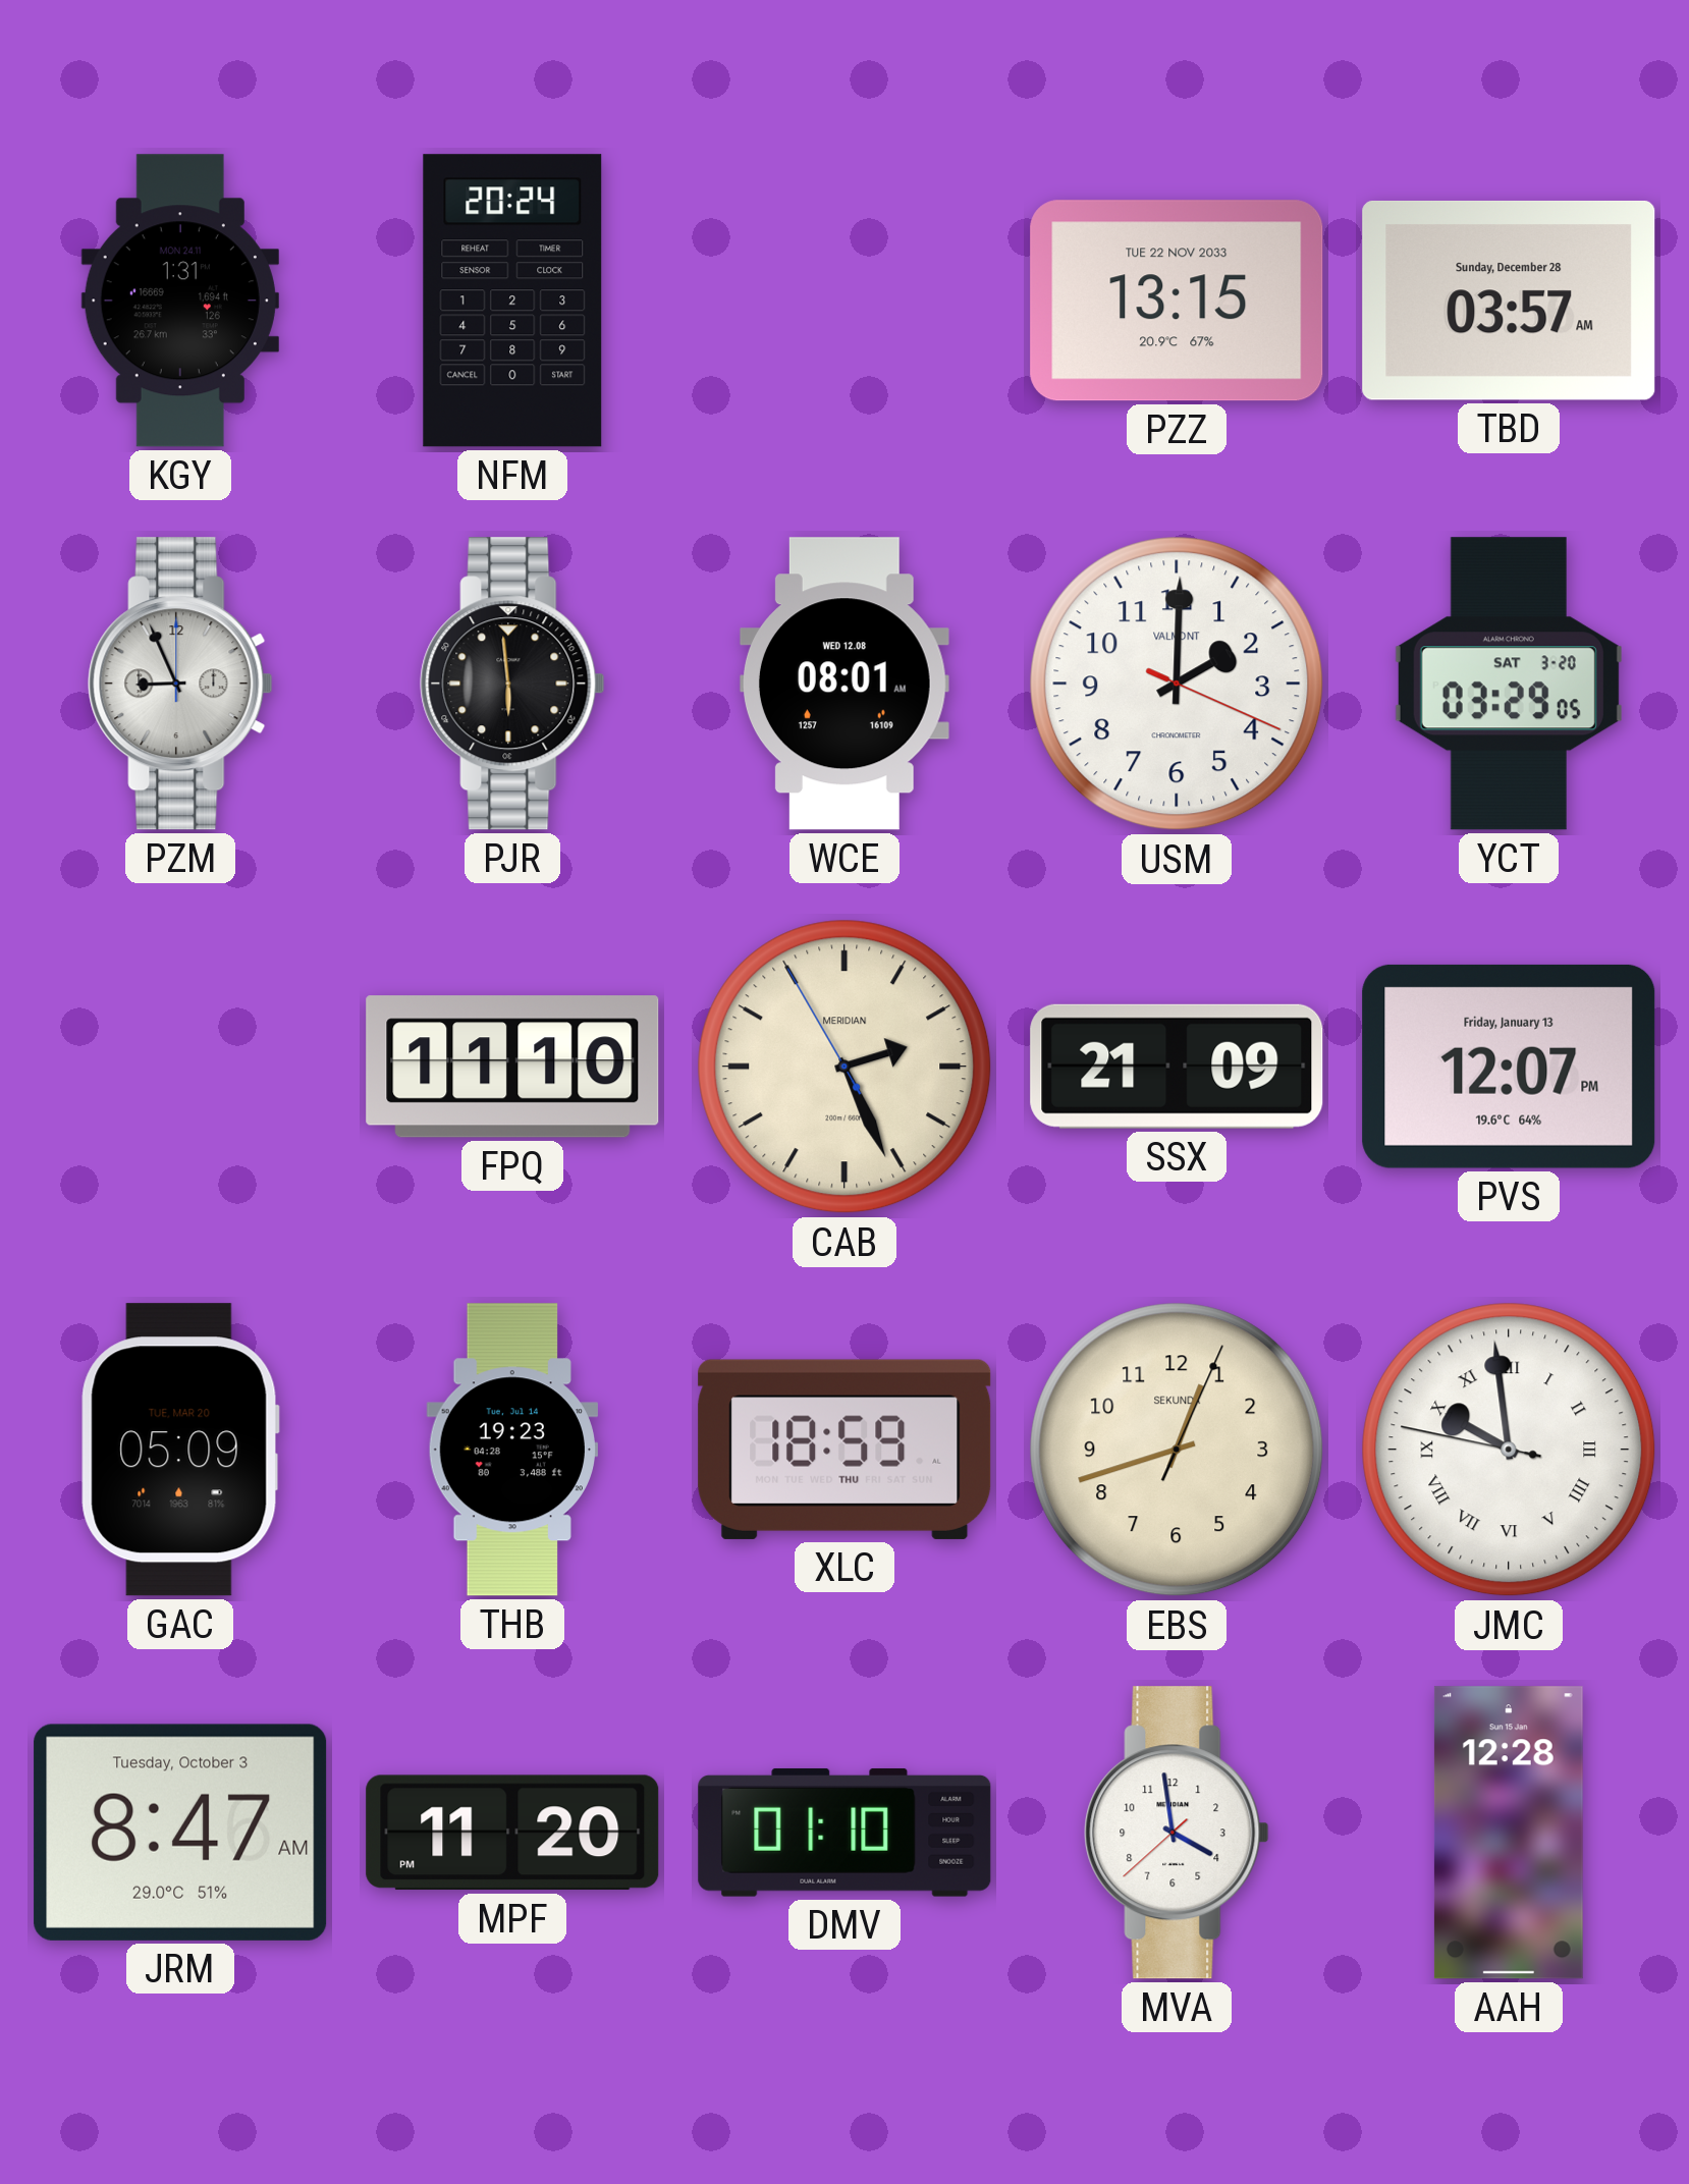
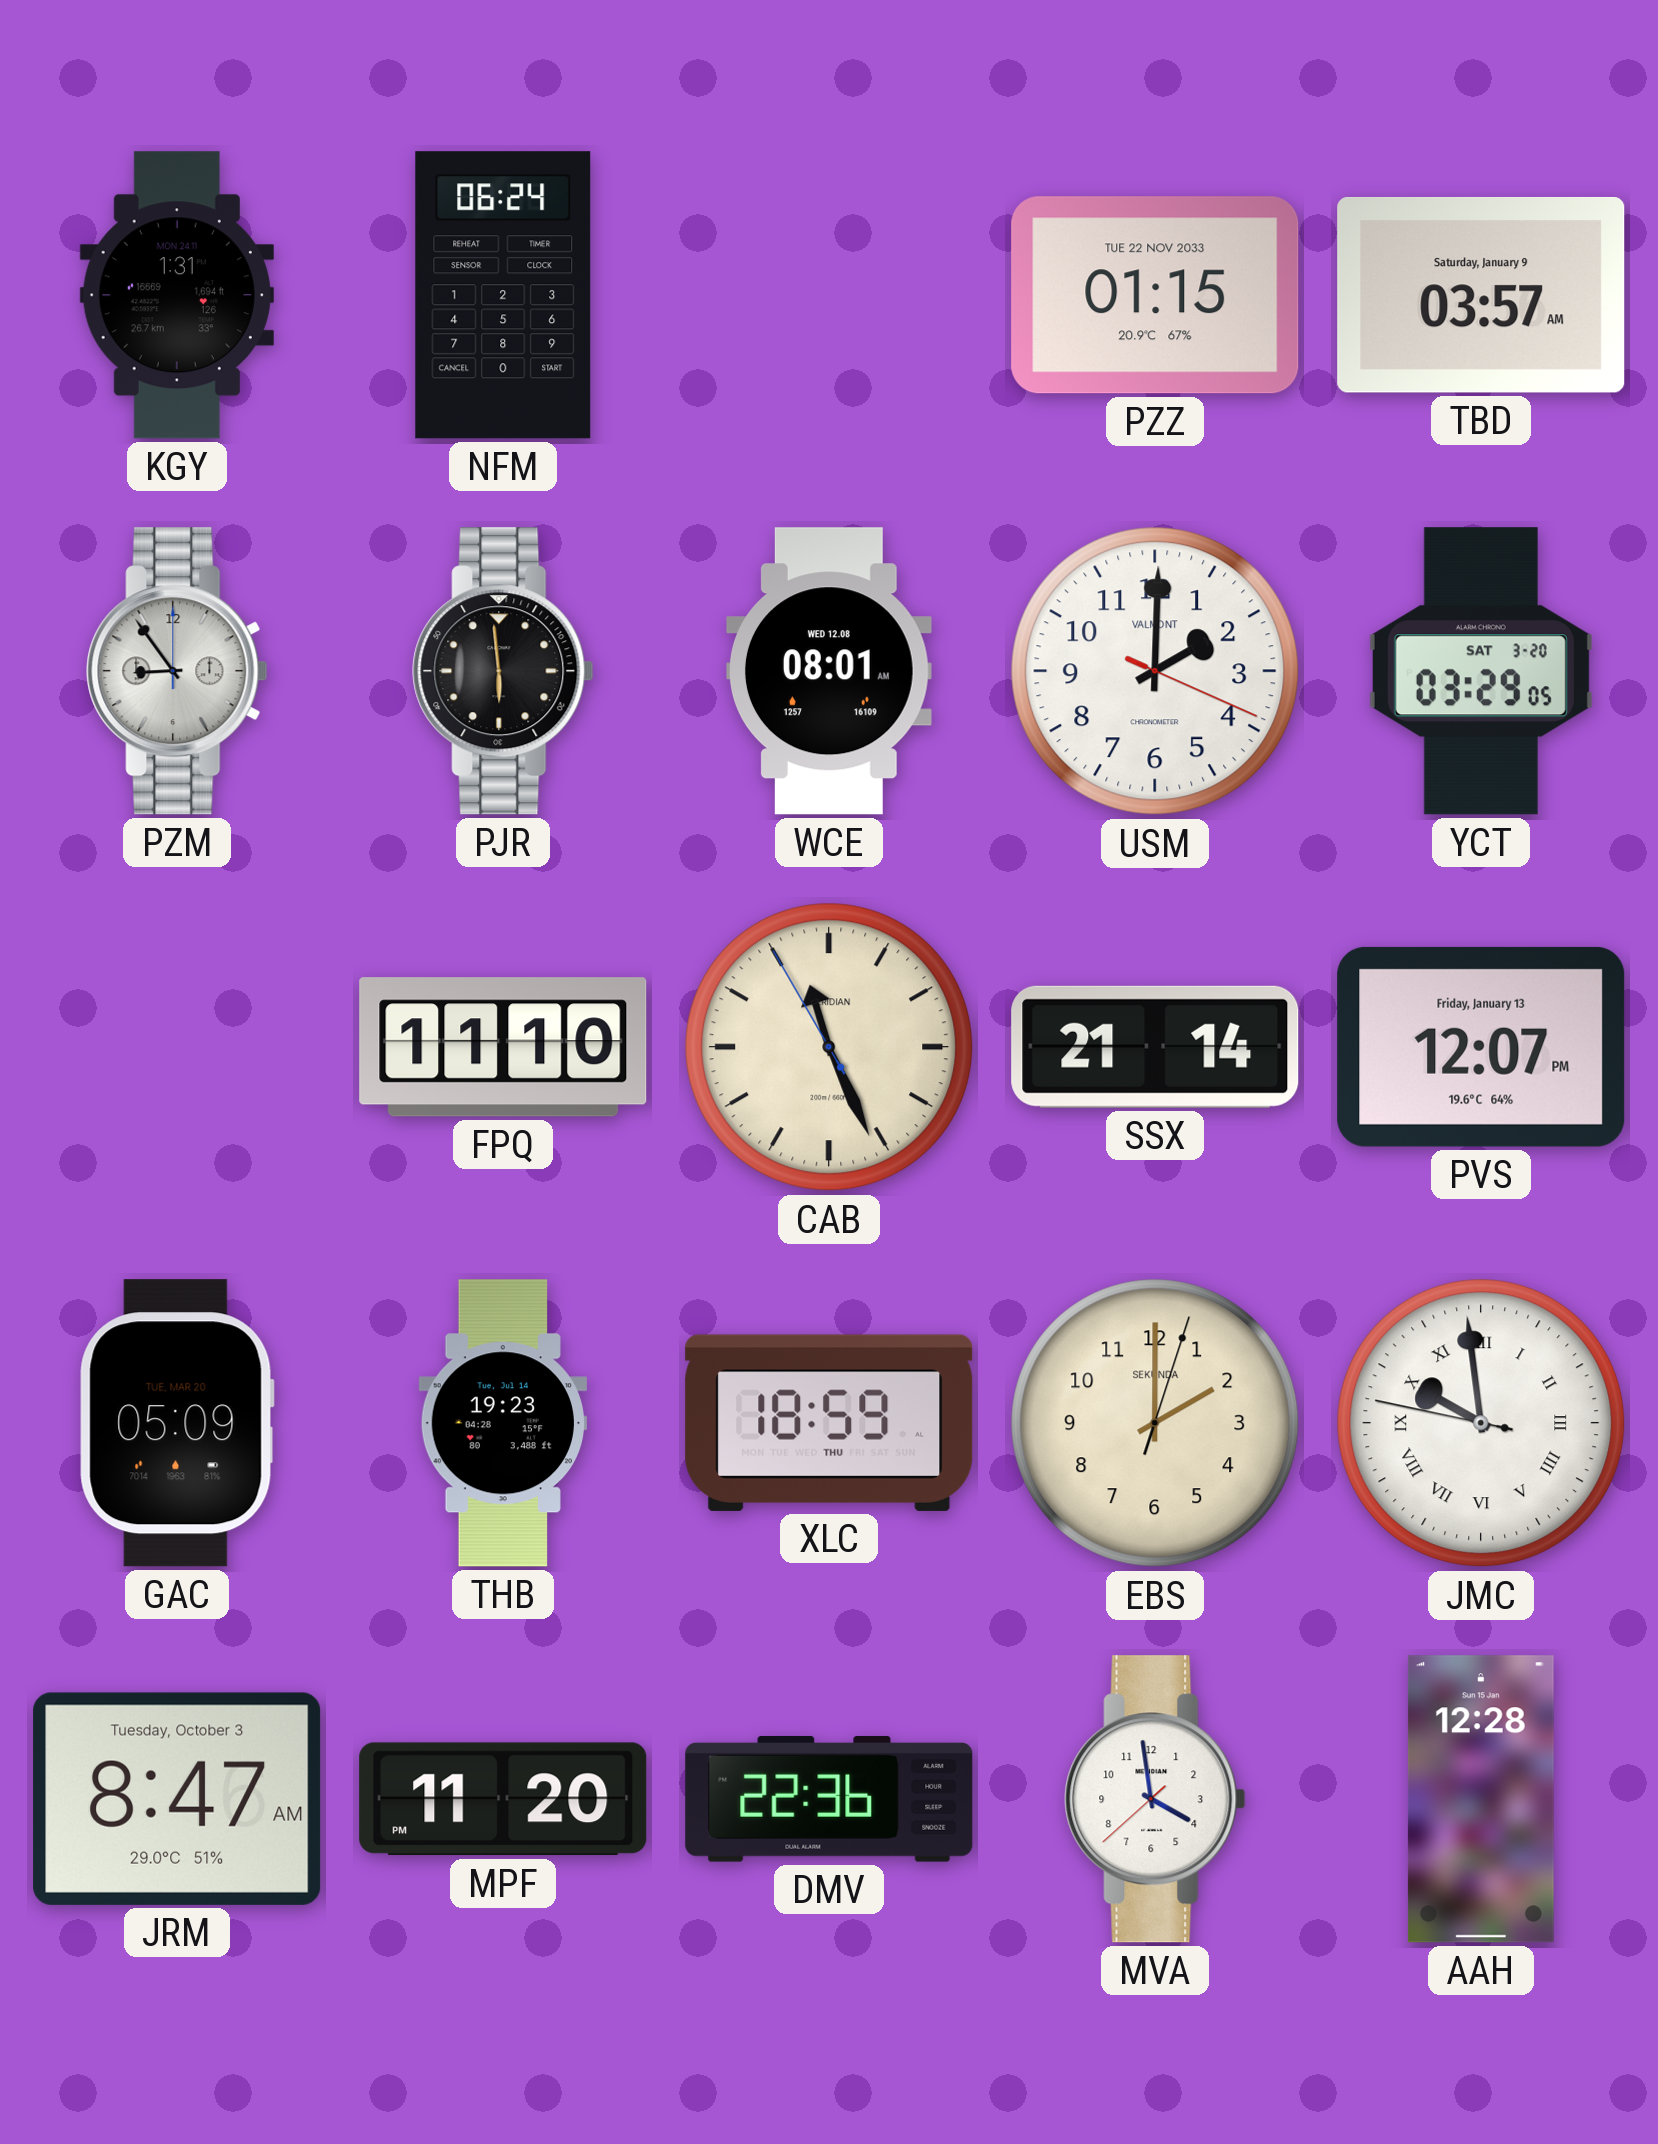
NFM: 20:24 -> 06:24 (503, 295)
PZZ: 13:15 -> 01:15 (1155, 295)
TBD date: Sunday, December 28 -> Saturday, January 9 (1481, 295)
PZM: 8:56 -> 8:54 (177, 671)
CAB: 2:25 -> 11:25 (829, 1047)
SSX: 21:09 -> 21:14 (1155, 1047)
EBS: 12:42 -> 2:00 (1155, 1423)
DMV: 01:10 -> 22:36 (829, 1799)
